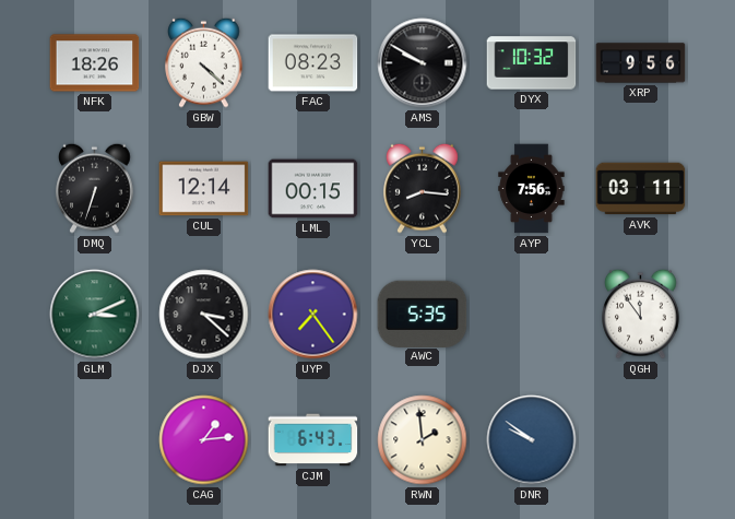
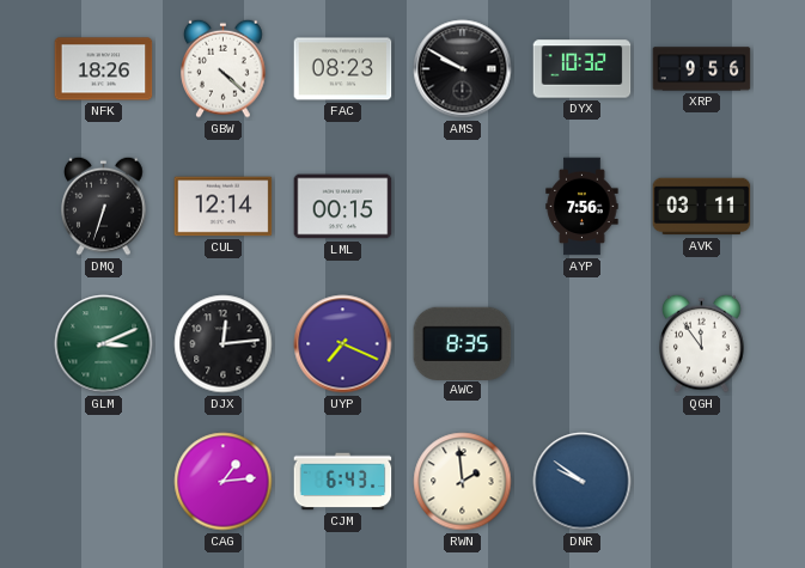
YCL: 8:16 -> none (423, 188)
DJX: 3:22 -> 12:14 (224, 344)
UYP: 7:24 -> 7:19 (343, 344)
AWC: 5:35 -> 8:35 (463, 343)
